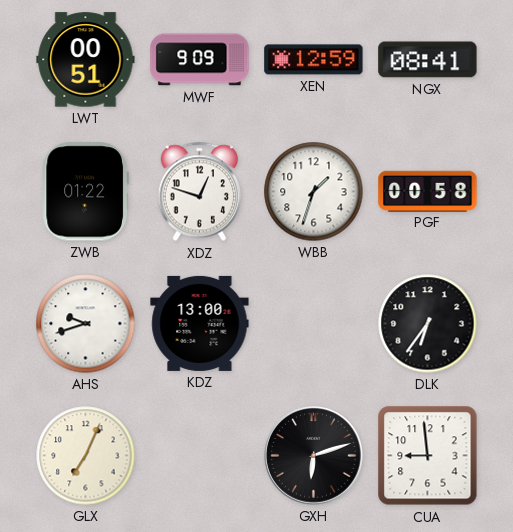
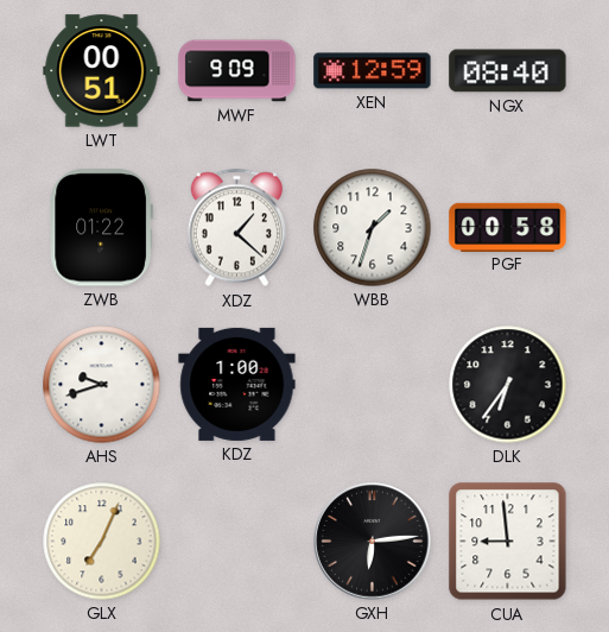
NGX: 08:41 -> 08:40 (508, 71)
XDZ: 12:48 -> 1:22 (236, 228)
KDZ: 13:00 -> 1:00 (237, 384)
GXH: 6:12 -> 6:14 (373, 542)
